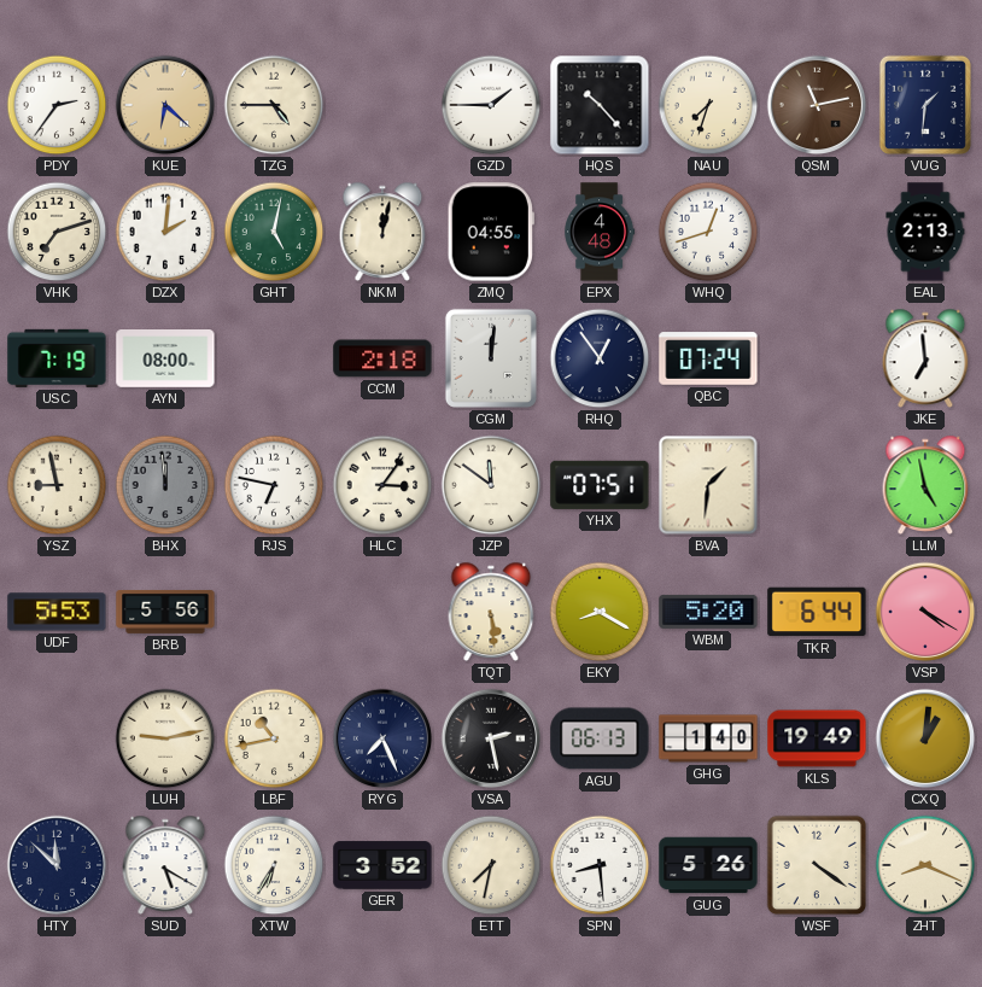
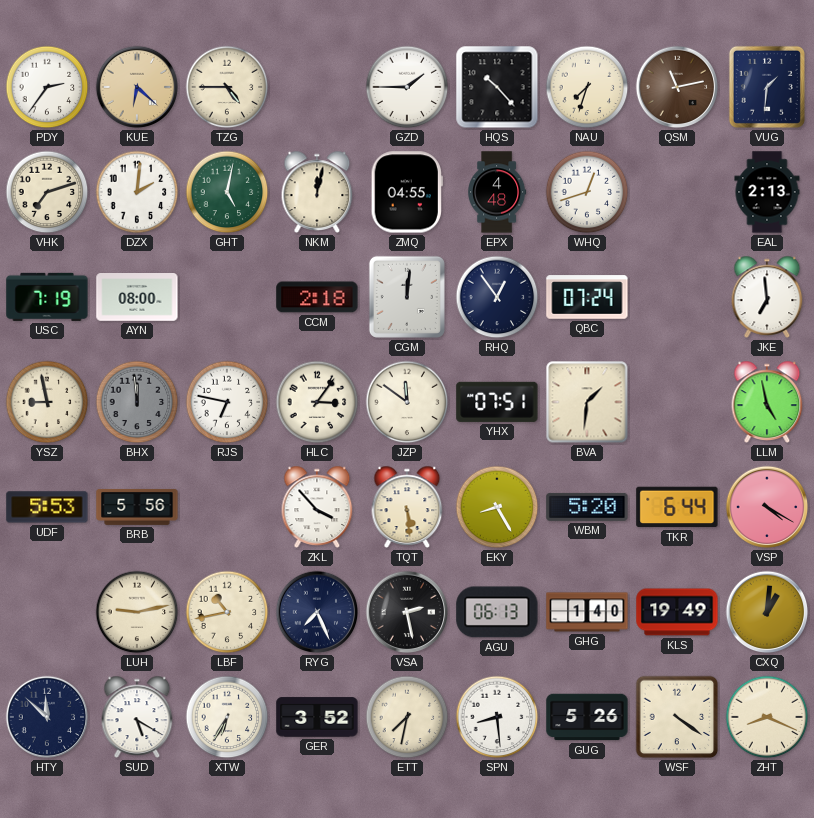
ZKL: none -> 3:53 (317, 507)
EKY: 8:20 -> 8:25 (497, 507)
